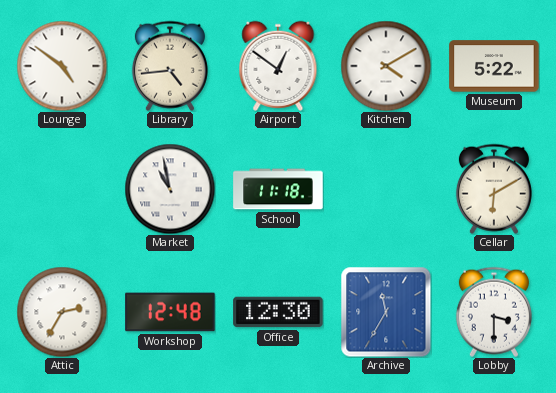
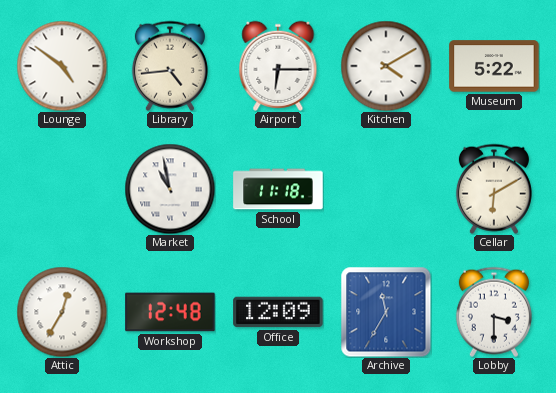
Airport: 12:51 -> 6:15 (278, 66)
Attic: 2:35 -> 12:35 (62, 312)
Office: 12:30 -> 12:09 (278, 312)
